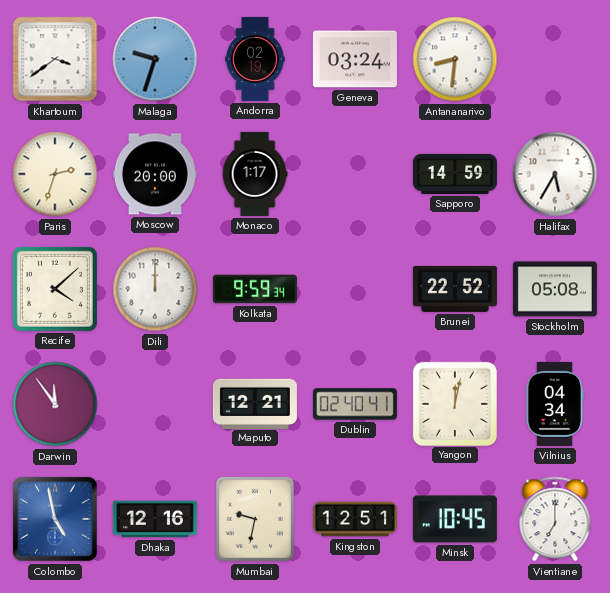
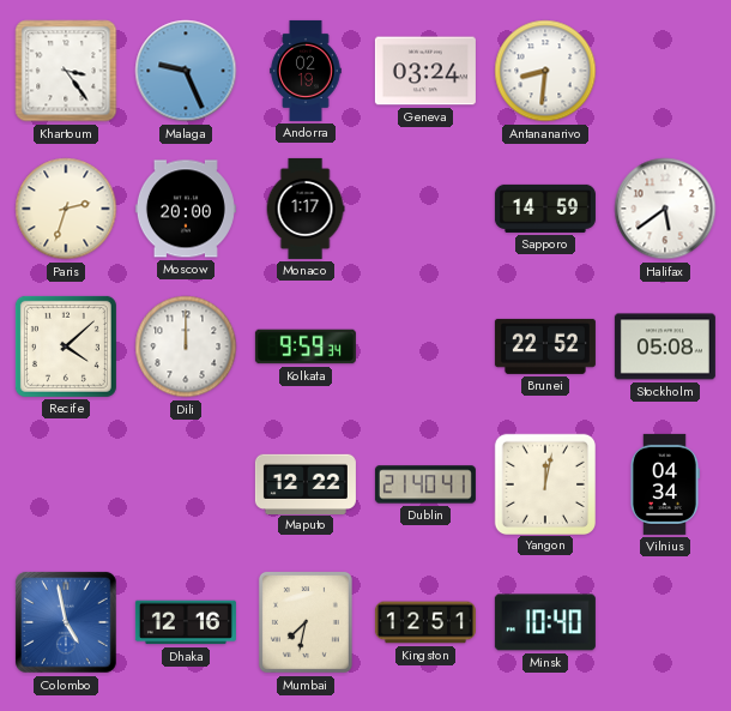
Khartoum: 3:39 -> 3:24 (66, 71)
Malaga: 9:33 -> 9:26 (186, 71)
Halifax: 5:35 -> 5:39 (665, 209)
Darwin: 11:54 -> none (55, 404)
Maputo: 12:21 -> 12:22 (306, 483)
Dublin: 02:40 -> 21:40 (425, 484)
Mumbai: 9:32 -> 7:32 (306, 622)
Minsk: 10:45 -> 10:40 (545, 622)
Vientiane: 7:00 -> none (555, 519)
